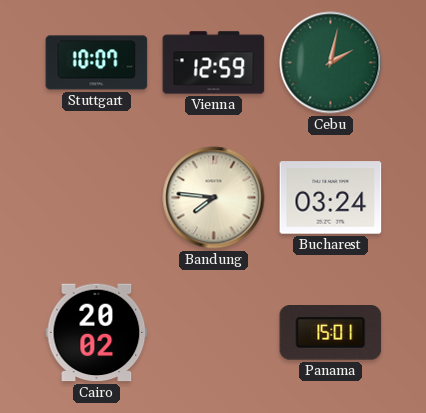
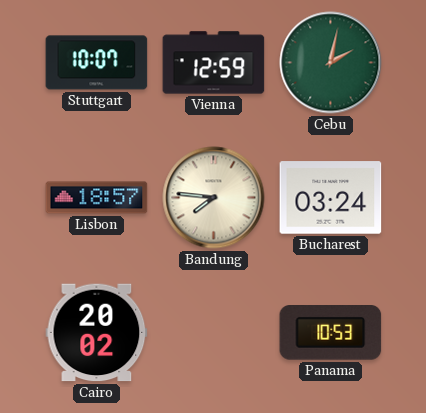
Lisbon: none -> 18:57 (97, 198)
Panama: 15:01 -> 10:53 (331, 333)
